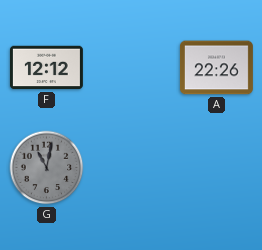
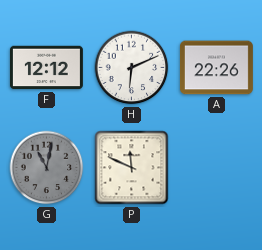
H: none -> 6:11 (132, 68)
P: none -> 11:49 (132, 168)
